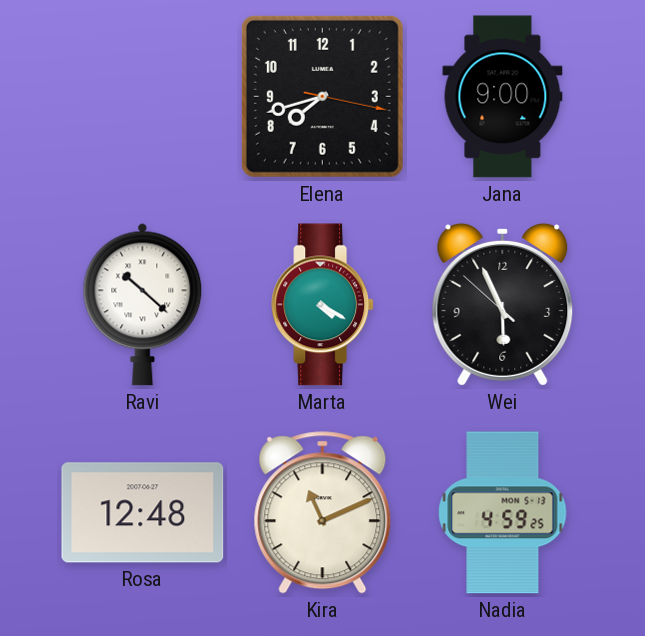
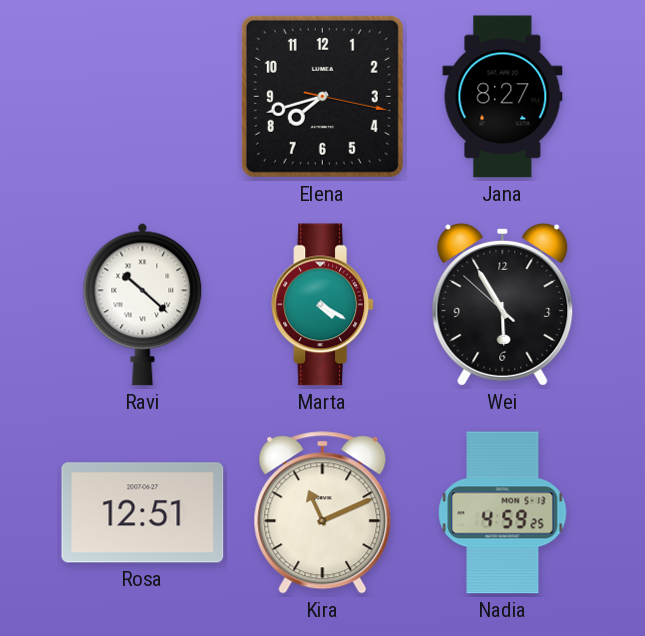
Jana: 9:00 -> 8:27 (503, 97)
Wei: 5:55 -> 5:54 (503, 304)
Rosa: 12:48 -> 12:51 (143, 513)
